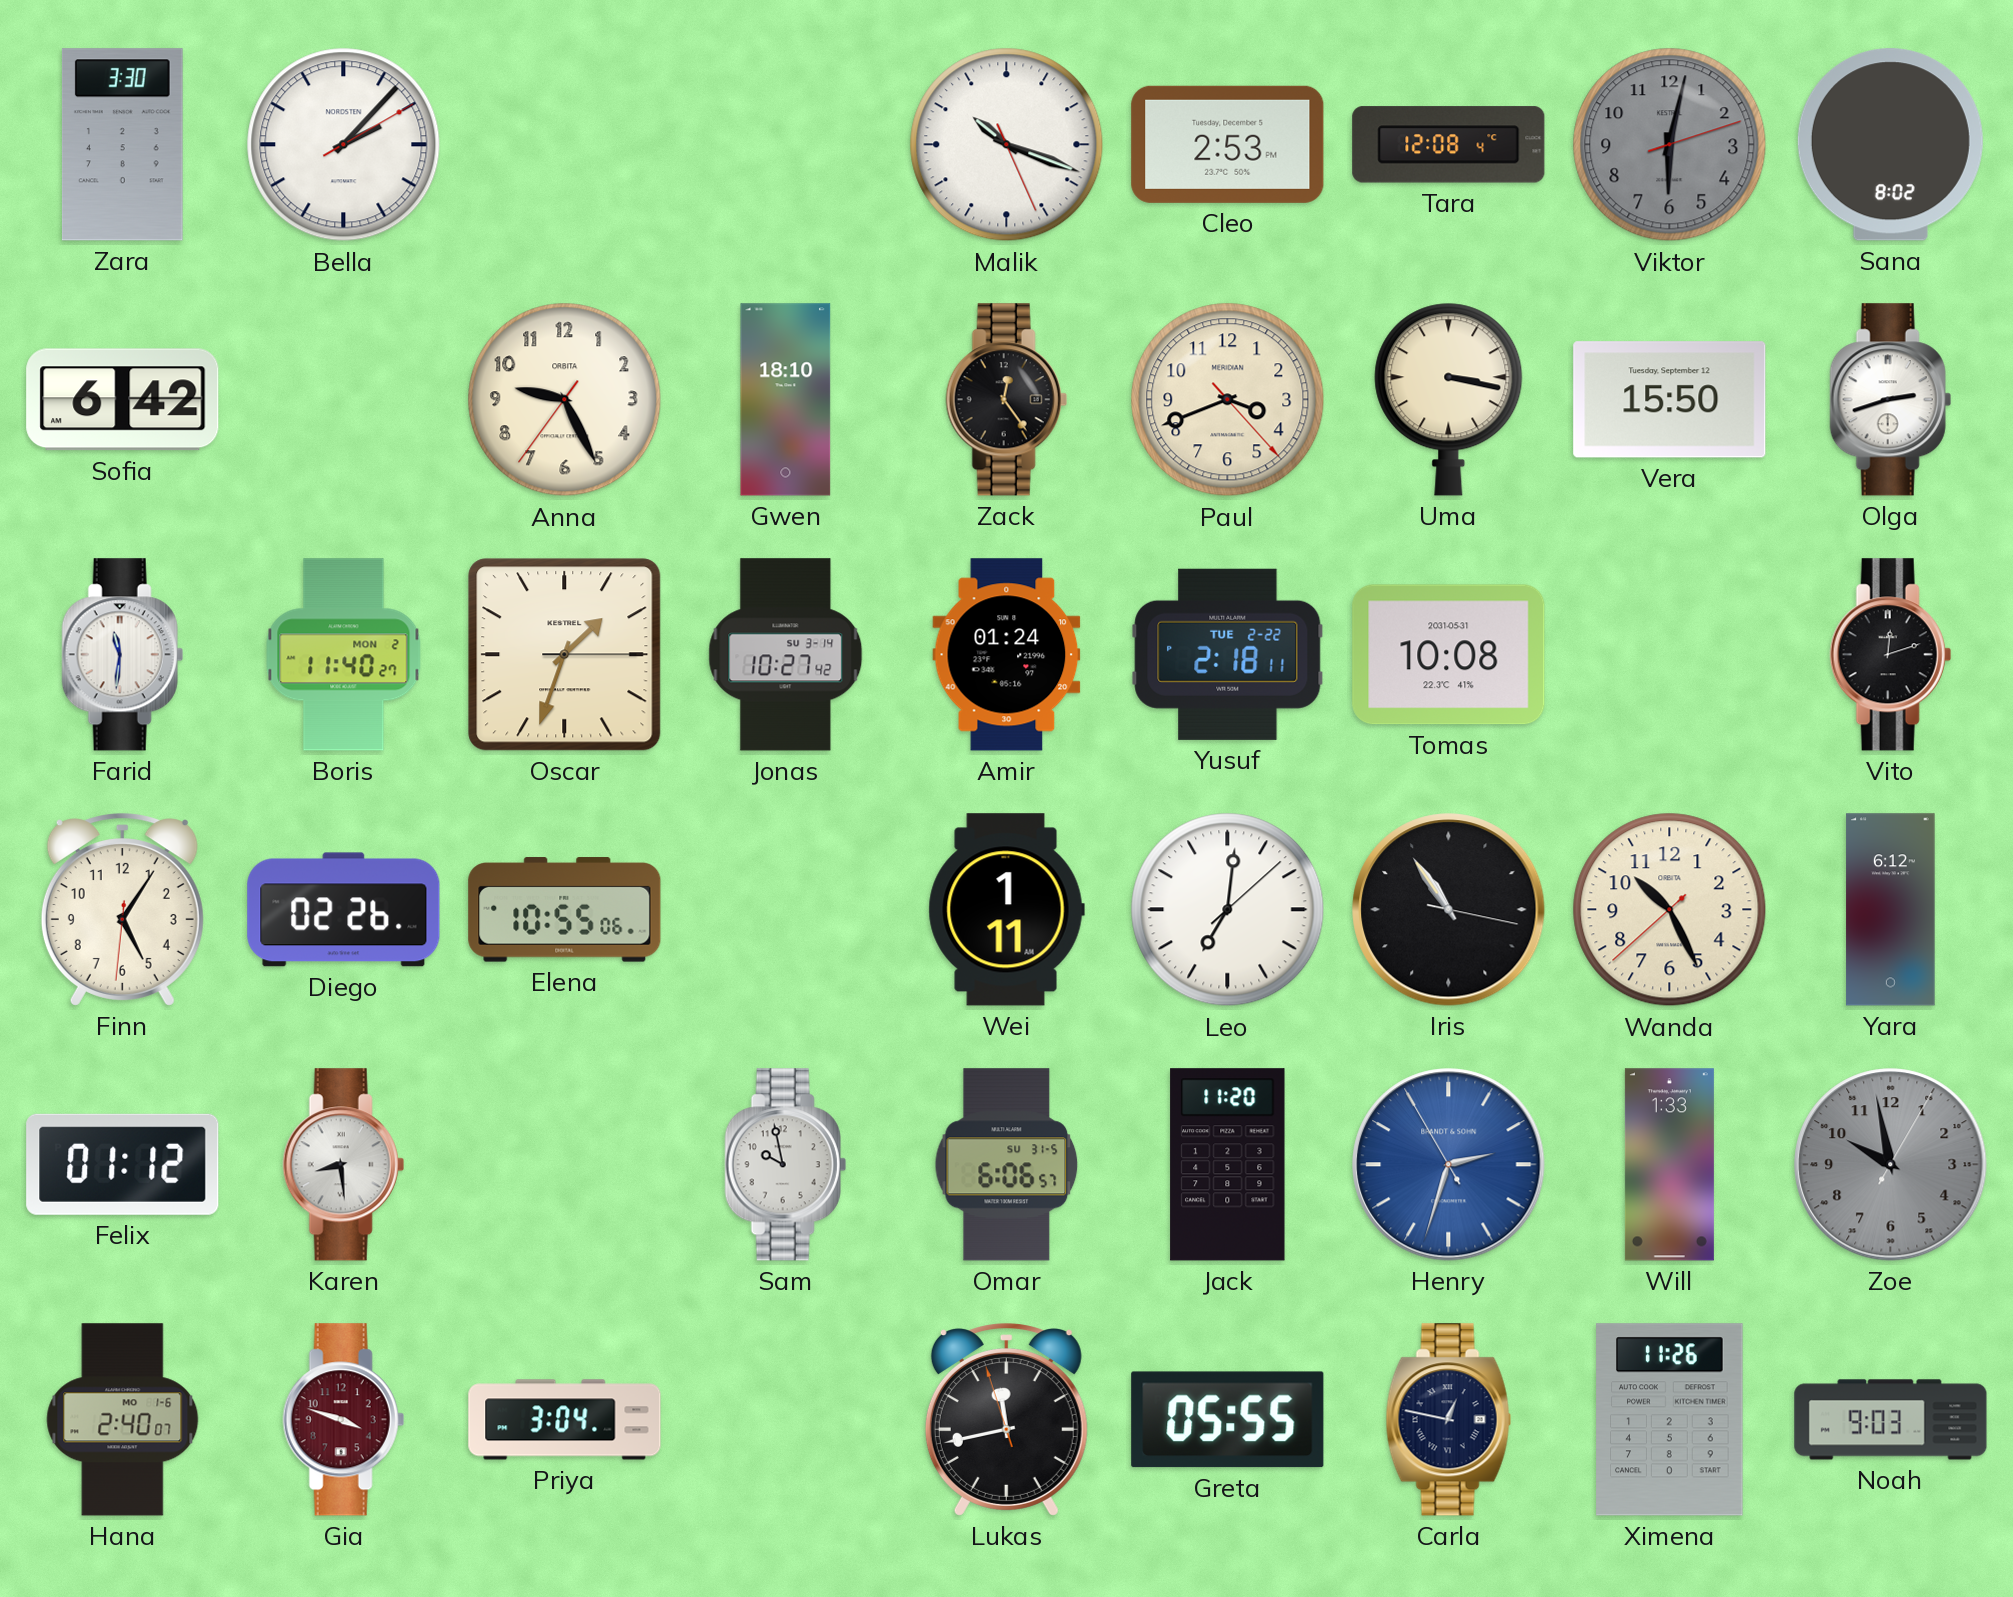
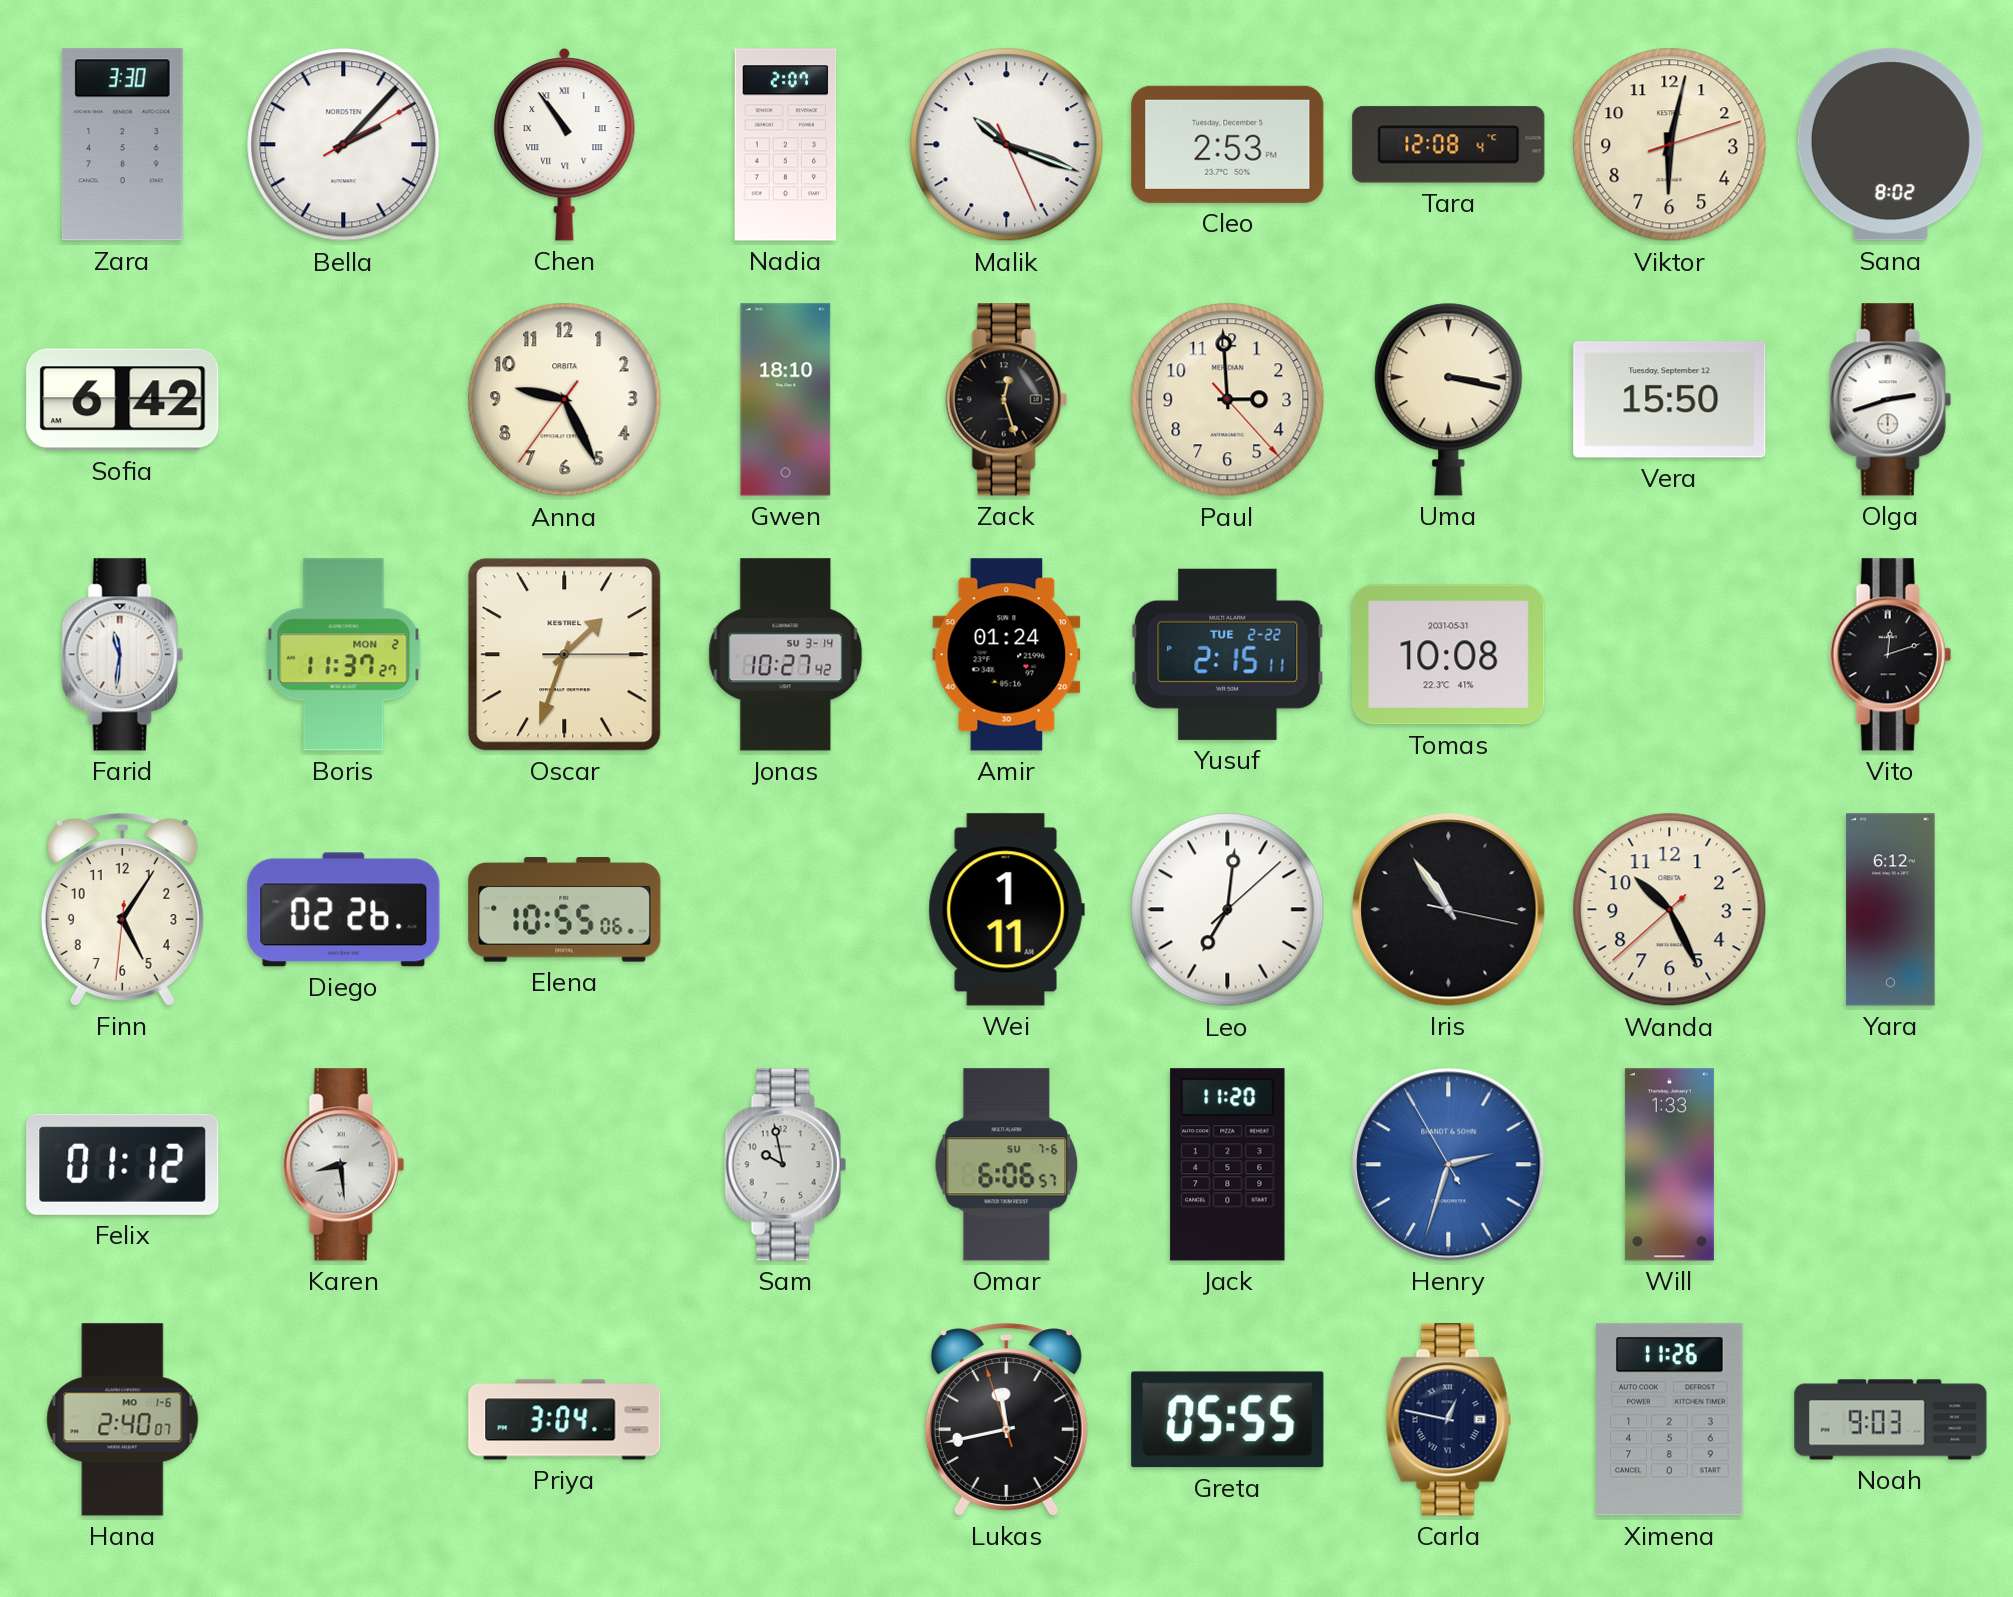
Chen: none -> 10:54 (565, 144)
Nadia: none -> 2:07 (786, 145)
Viktor dial: grey -> cream (1670, 145)
Zack: 12:24 -> 12:27 (1006, 400)
Paul: 3:41 -> 2:59 (1228, 400)
Boris: 11:40 -> 11:37 (344, 655)
Yusuf: 2:18 -> 2:15 (1228, 654)
Omar date: SU 31-5 -> SU 7-6 (1007, 1165)
Zoe: 9:58 -> none (1891, 1165)
Gia: 3:48 -> none (343, 1420)
